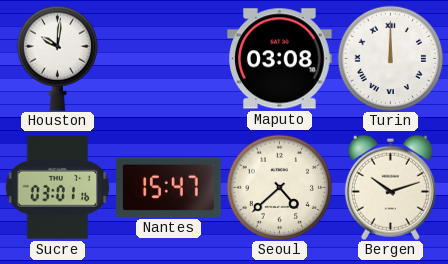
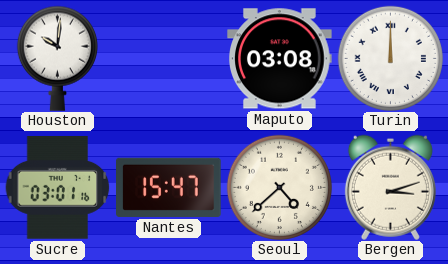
Bergen: 10:12 -> 3:12 (390, 187)
